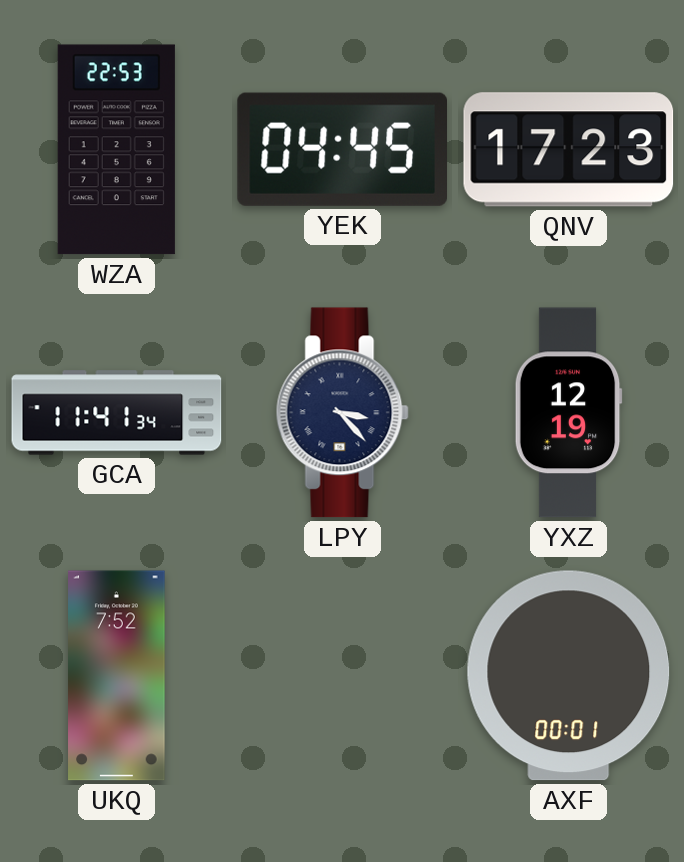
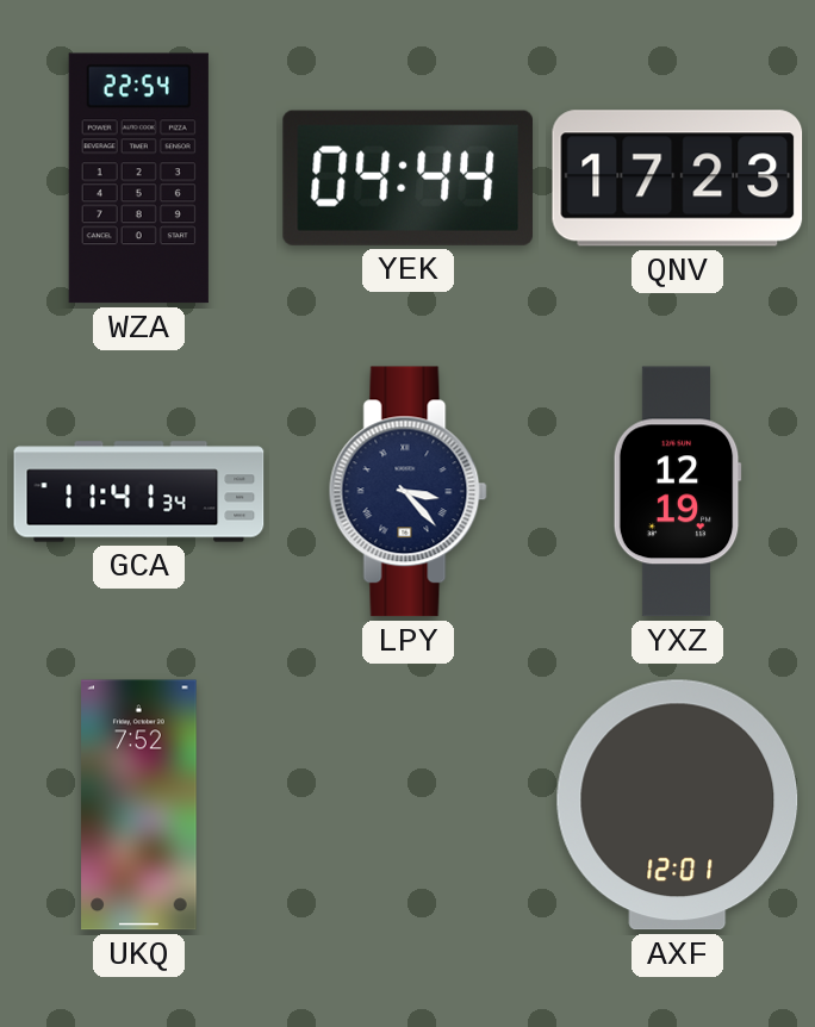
WZA: 22:53 -> 22:54 (138, 179)
YEK: 04:45 -> 04:44 (407, 178)
AXF: 00:01 -> 12:01 (678, 805)
